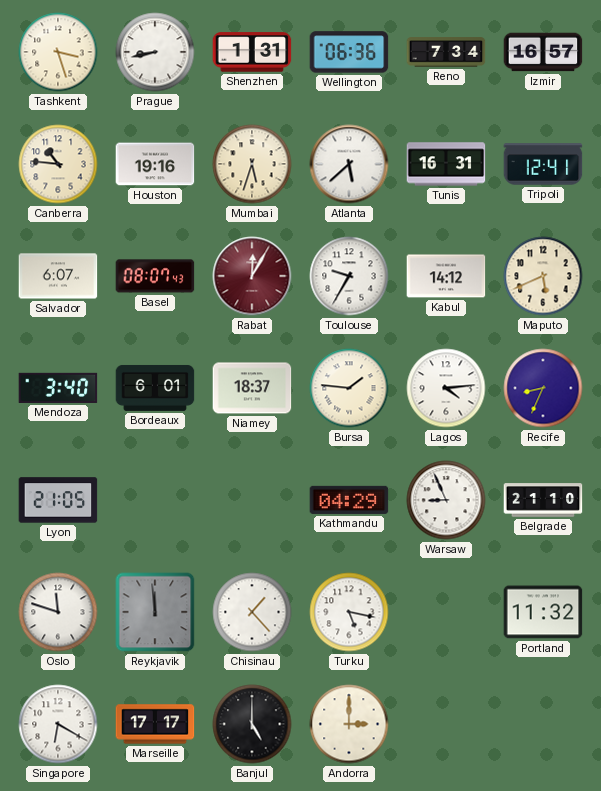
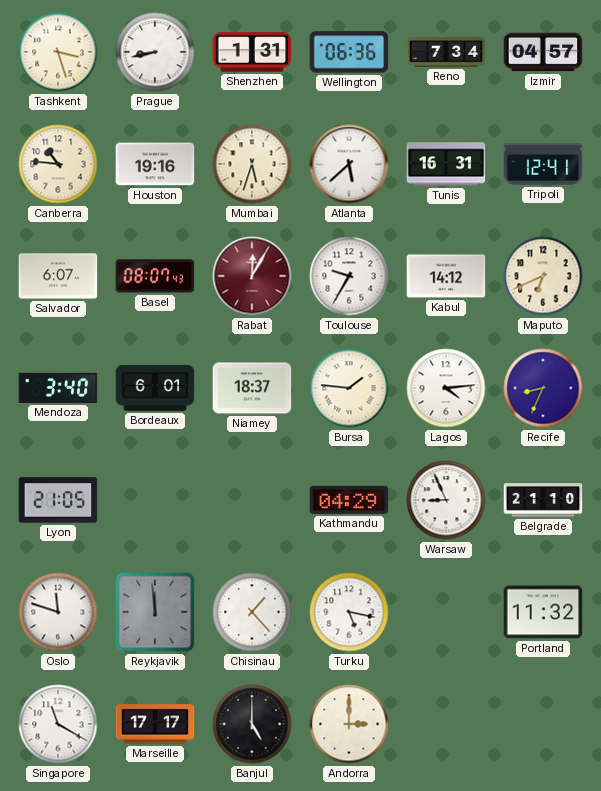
Izmir: 16:57 -> 04:57 (543, 52)
Maputo: 5:41 -> 6:41 (543, 276)
Singapore: 6:20 -> 11:20 (58, 724)
